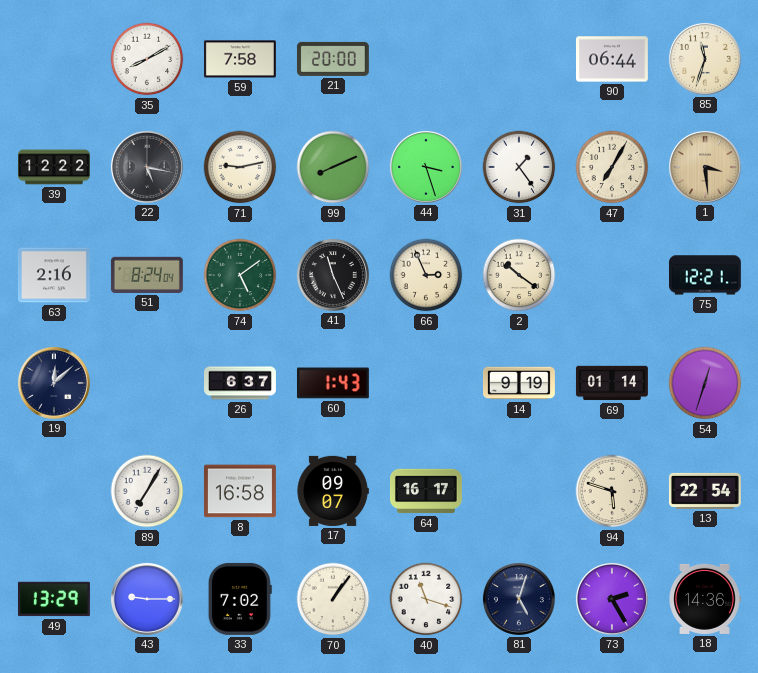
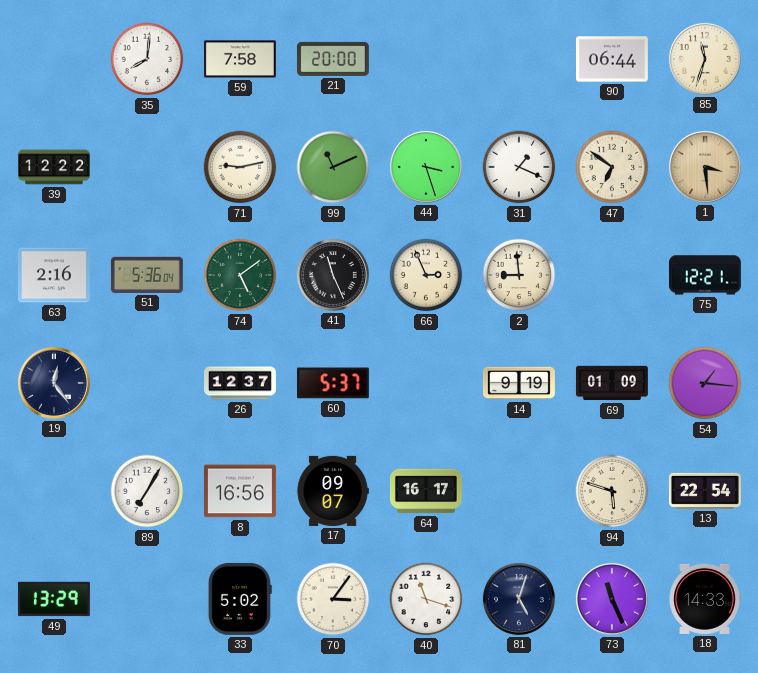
35: 8:10 -> 8:01 (147, 59)
22: 5:17 -> none (147, 167)
99: 8:11 -> 11:11 (333, 167)
31: 1:24 -> 1:19 (519, 167)
47: 7:05 -> 6:51 (612, 167)
51: 8:24 -> 5:36 (147, 275)
2: 10:21 -> 8:59 (519, 275)
19: 12:08 -> 12:24 (54, 383)
26: 6:37 -> 12:37 (241, 383)
60: 1:43 -> 5:37 (333, 383)
69: 01:14 -> 01:09 (612, 383)
54: 12:33 -> 1:16 (705, 383)
8: 16:58 -> 16:56 (240, 491)
43: 9:15 -> none (147, 599)
33: 7:02 -> 5:02 (240, 599)
70: 1:06 -> 3:06 (333, 599)
73: 2:25 -> 11:26 (612, 599)
18: 14:36 -> 14:33 (705, 599)
